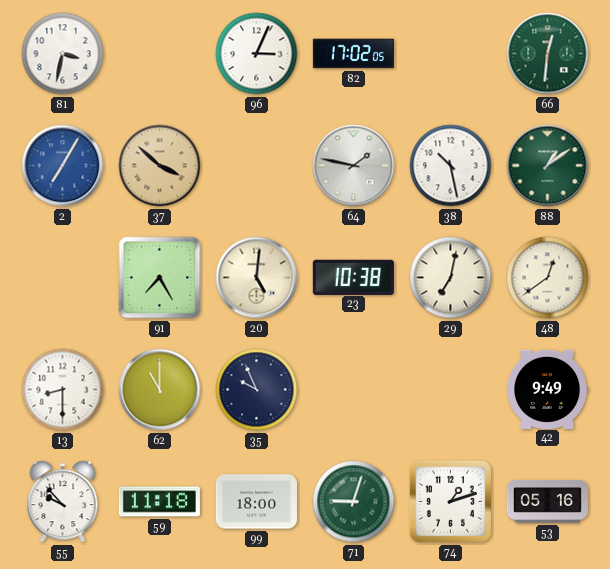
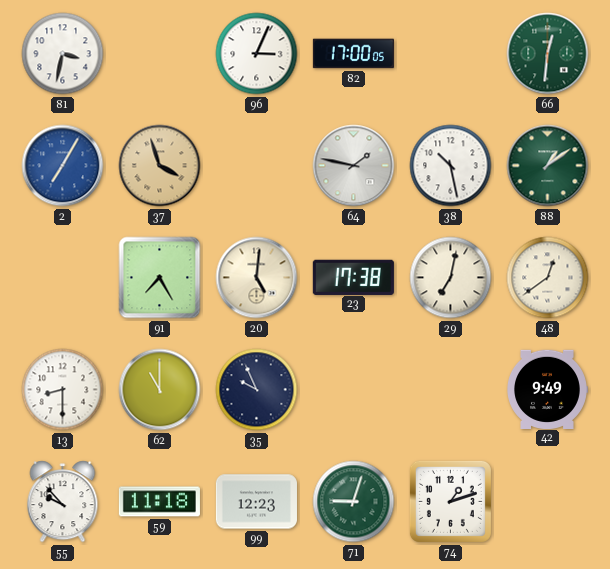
82: 17:02 -> 17:00 (353, 54)
37: 3:52 -> 3:57 (160, 166)
23: 10:38 -> 17:38 (353, 277)
99: 18:00 -> 12:23 (256, 502)
53: 05:16 -> none (547, 502)
